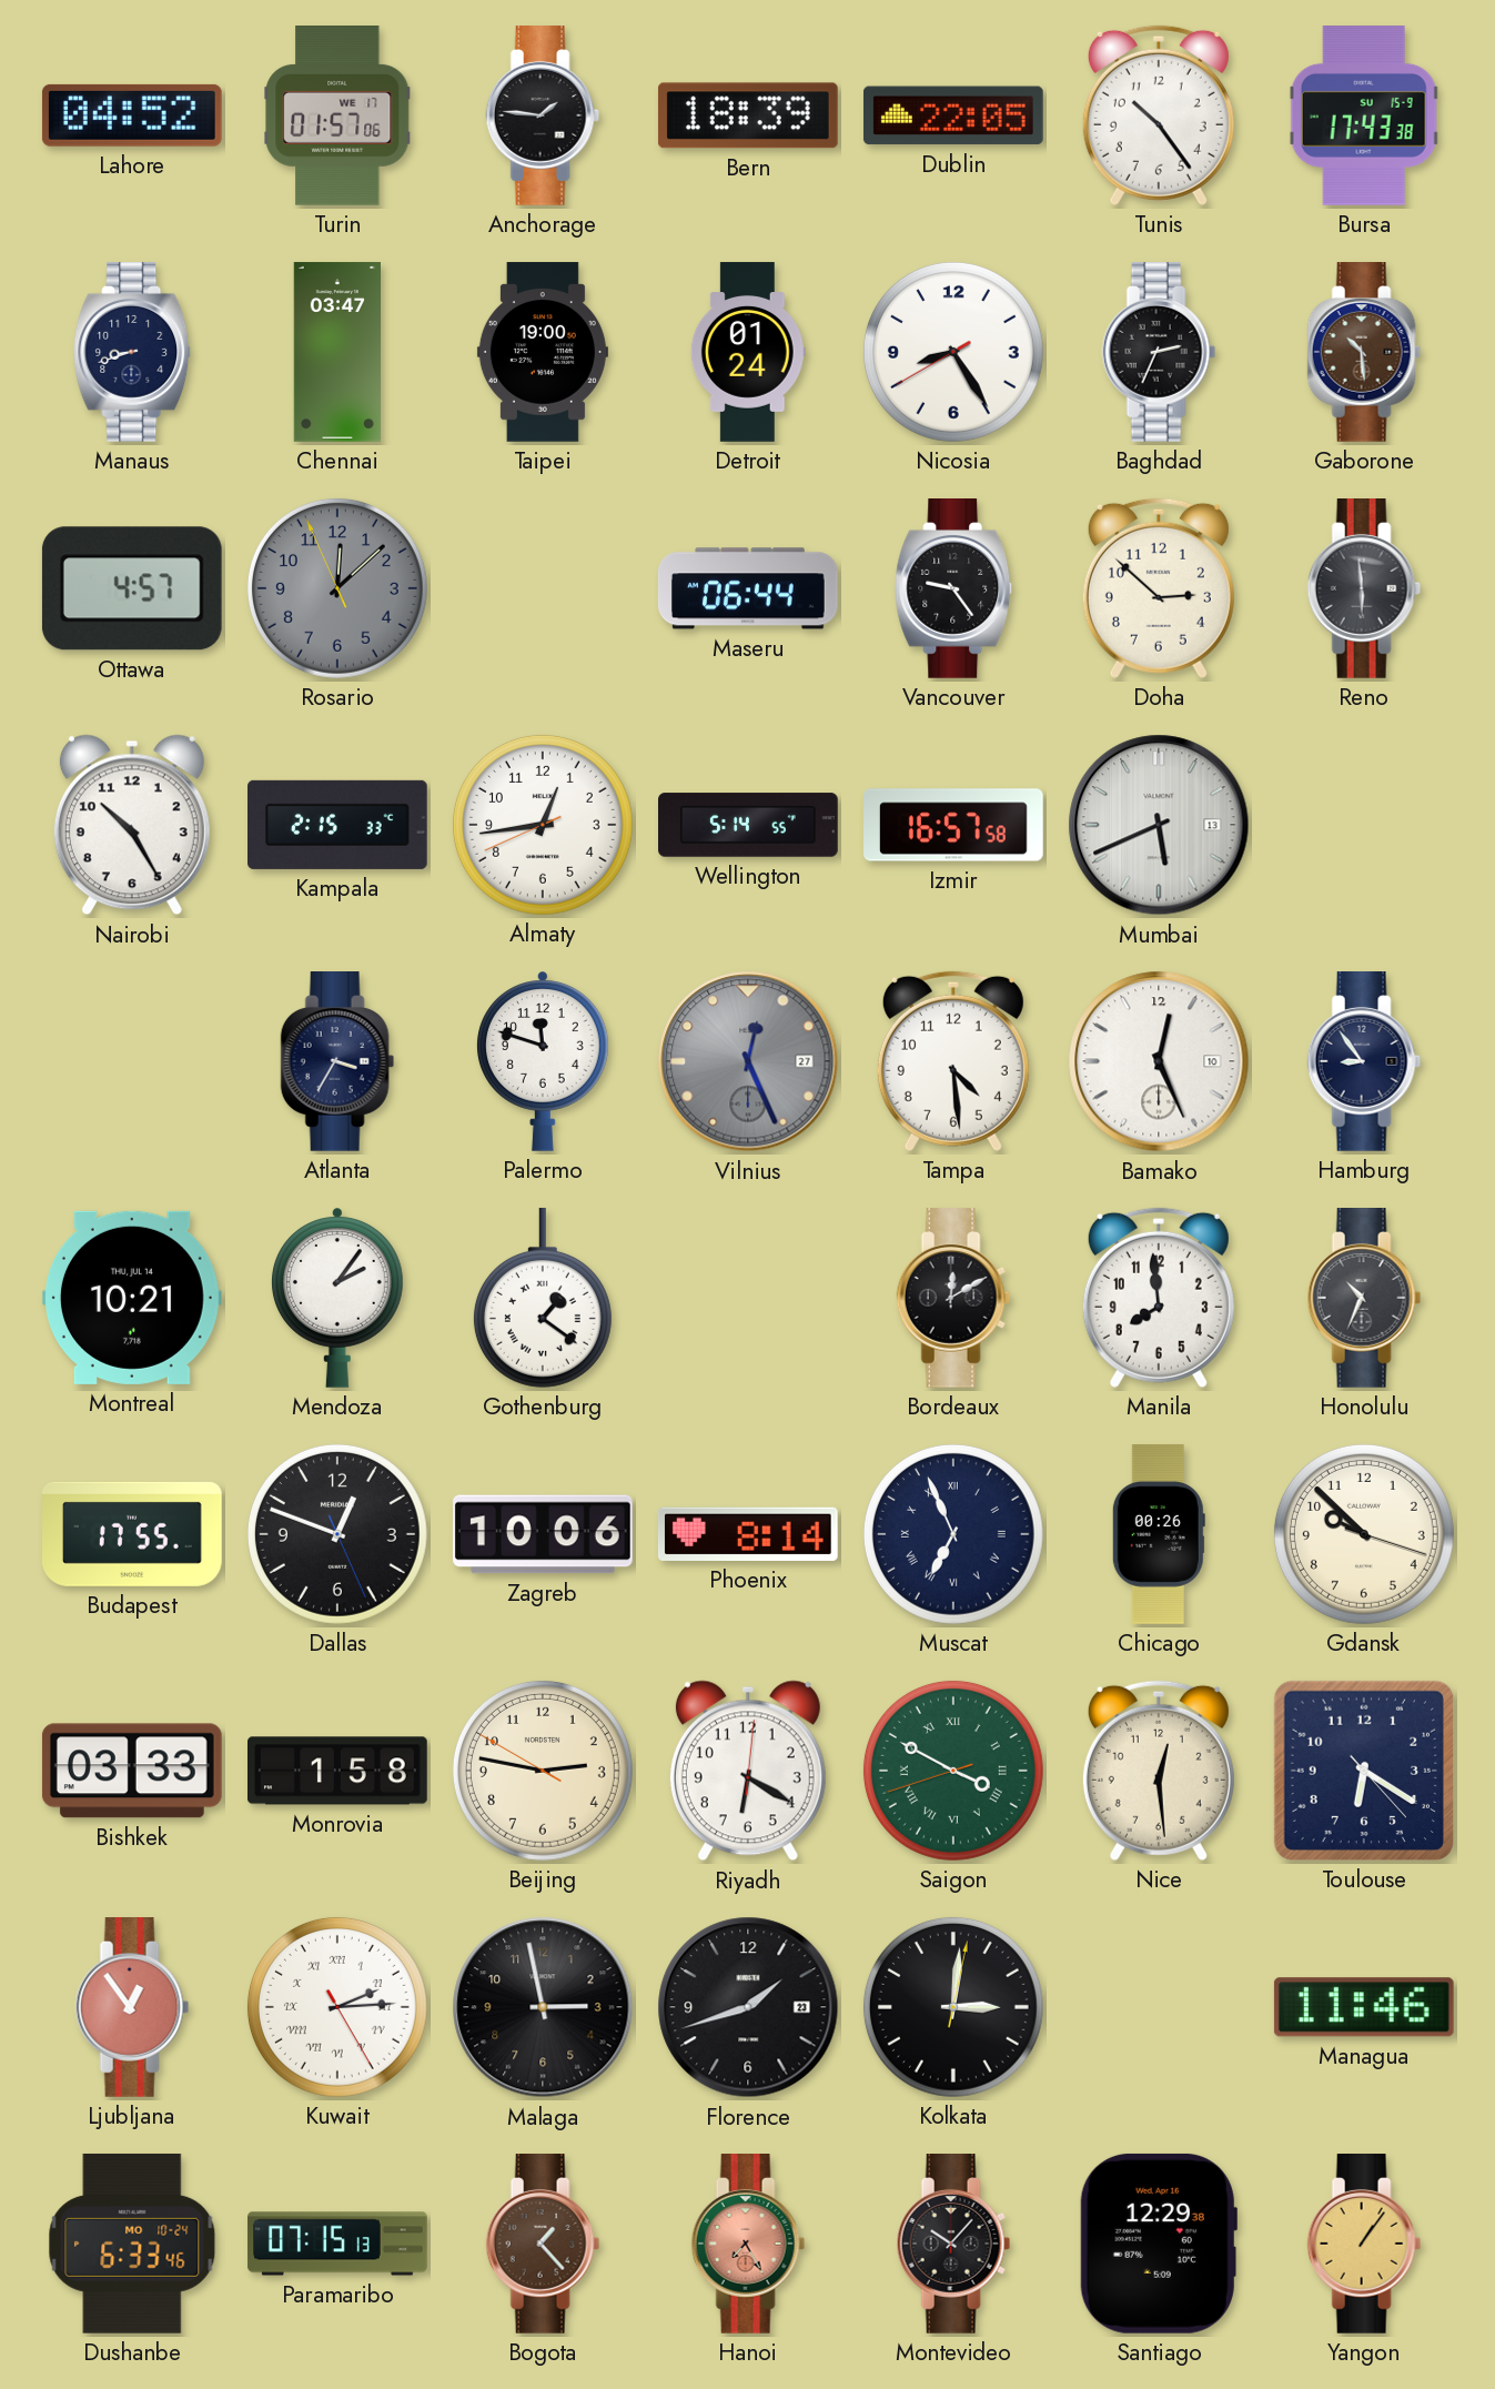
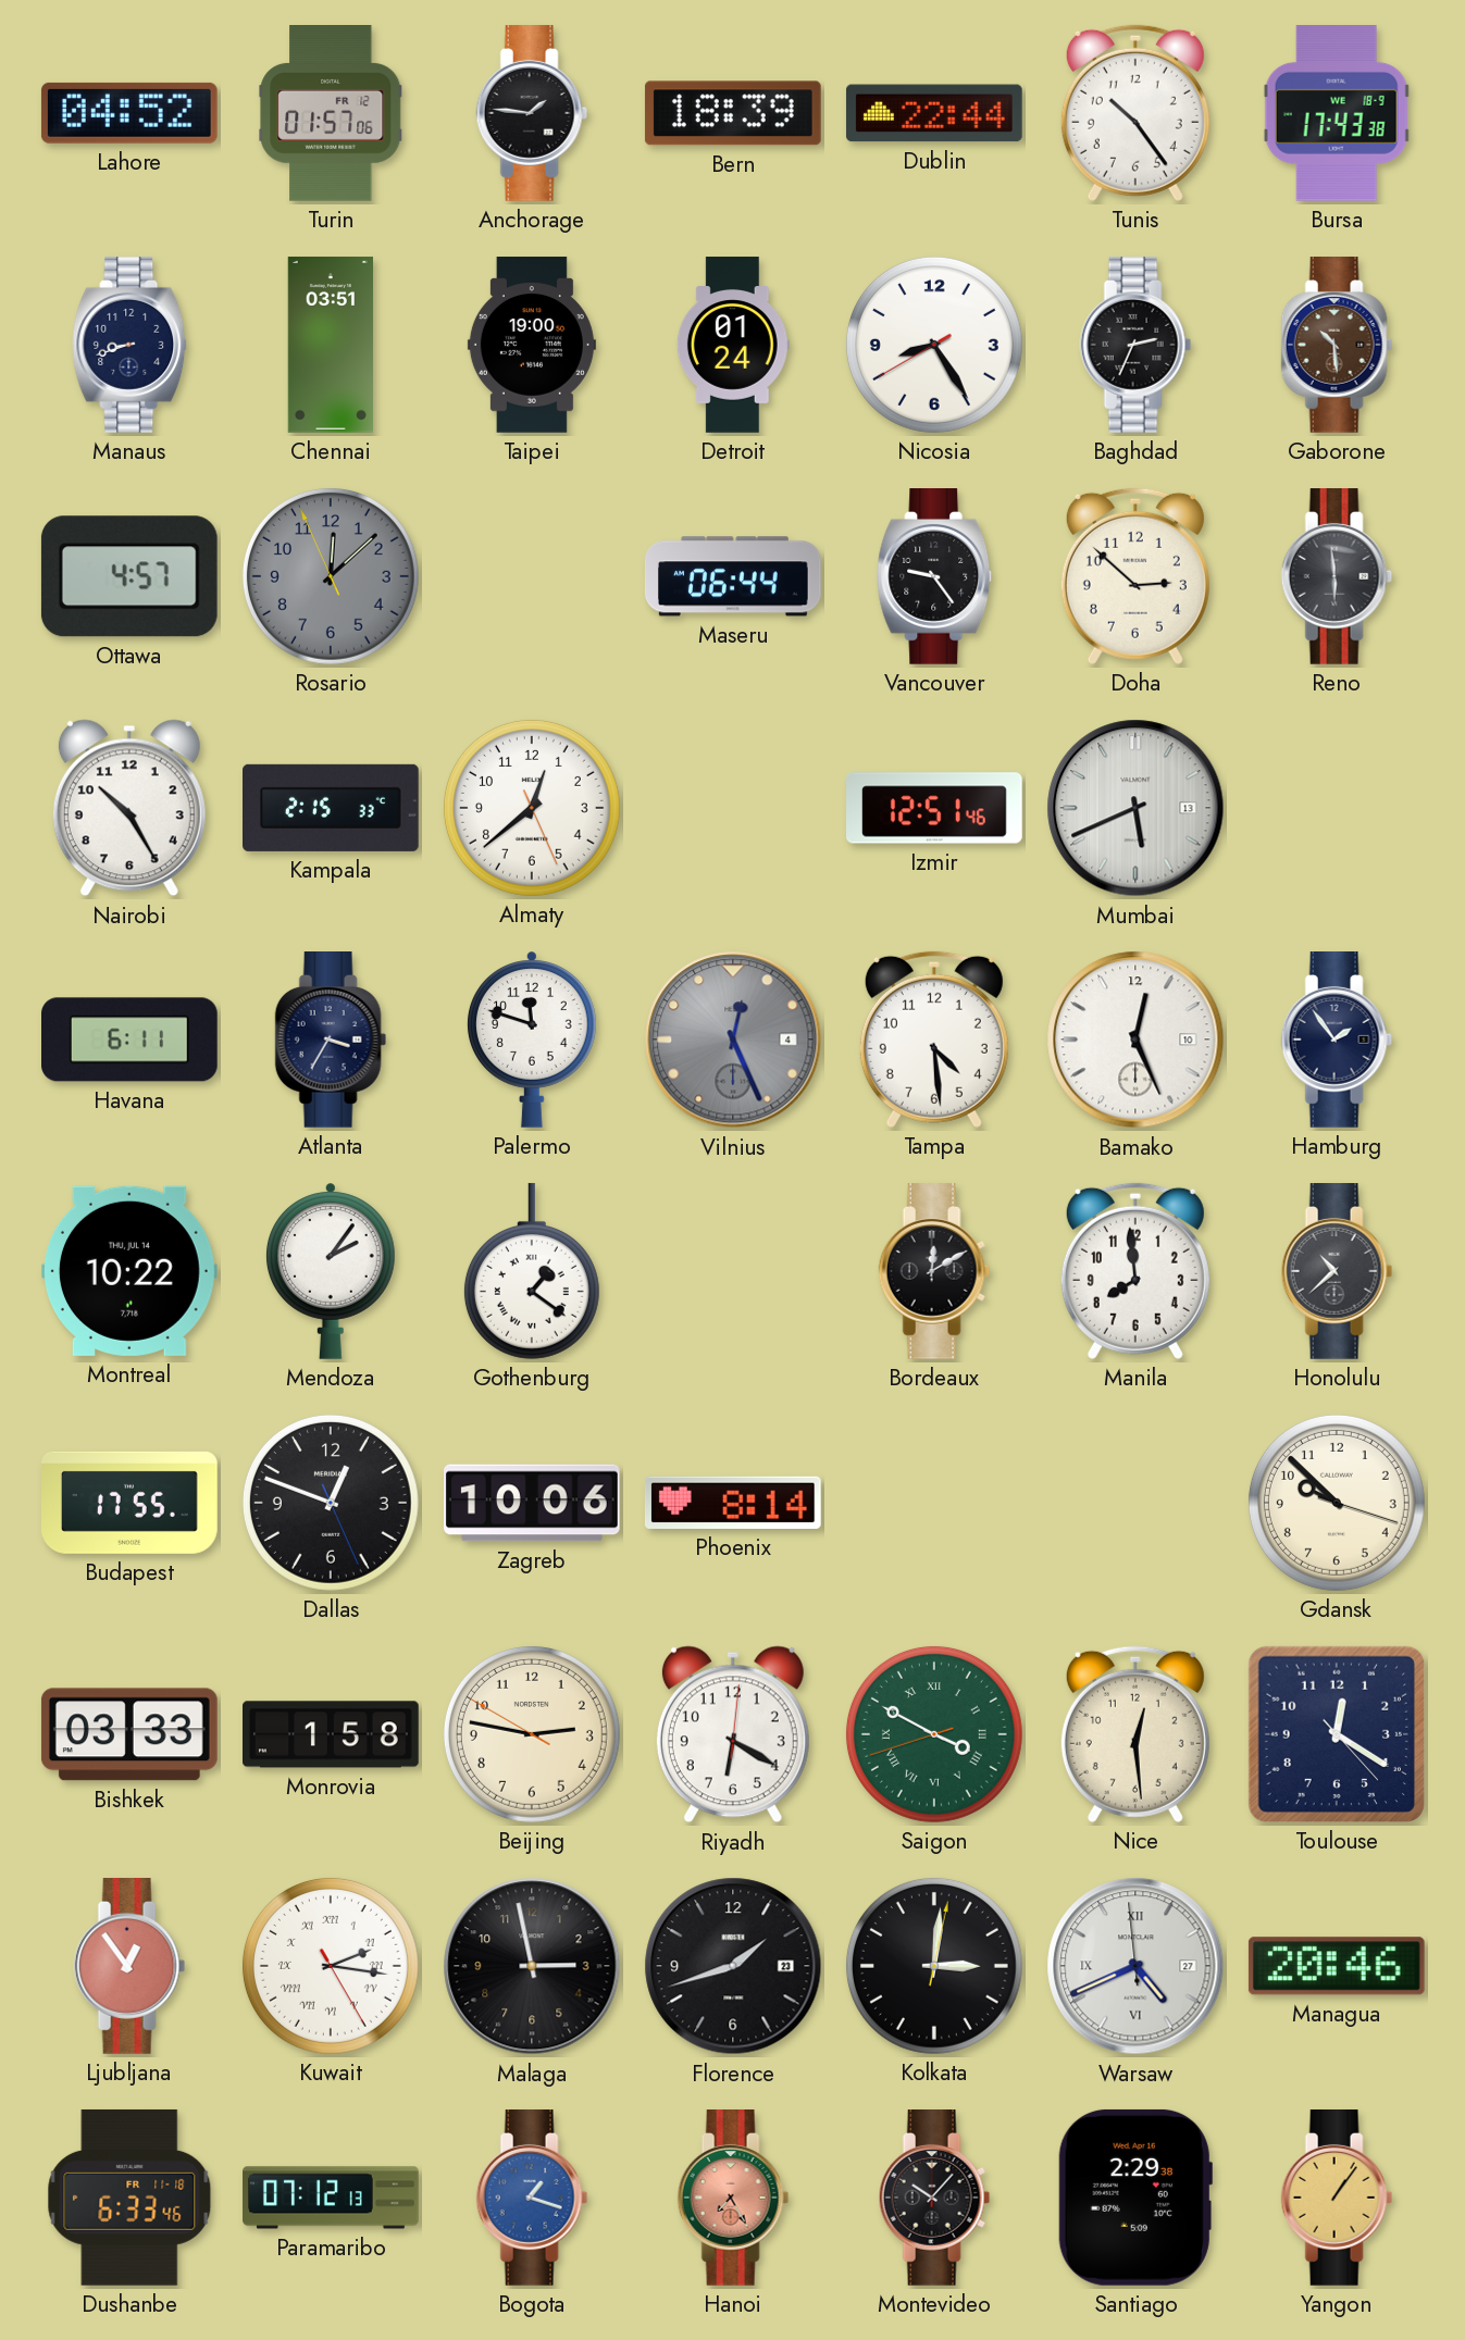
Turin date: WE 17 -> FR 12 (331, 114)
Dublin: 22:05 -> 22:44 (934, 113)
Bursa date: SU 15-9 -> WE 18-9 (1337, 114)
Chennai: 03:47 -> 03:51 (330, 345)
Almaty: 12:43 -> 12:38 (532, 808)
Wellington: 5:14 -> none (748, 825)
Izmir: 16:57 -> 12:51 (935, 808)
Havana: none -> 6:11 (131, 1040)
Vilnius date: 27 -> 4 (733, 1040)
Hamburg: 8:54 -> 1:54 (1337, 1041)
Montreal: 10:21 -> 10:22 (129, 1271)
Honolulu: 10:34 -> 10:38 (1337, 1272)
Muscat: 6:56 -> none (953, 1534)
Chicago: 00:26 -> none (1159, 1534)
Toulouse: 6:20 -> 12:20 (1337, 1734)
Kuwait: 2:14 -> 2:16 (331, 1966)
Warsaw: none -> 4:40 (1135, 1966)
Managua: 11:46 -> 20:46 (1337, 1966)
Dushanbe date: MO 10-24 -> FR 11-18 (129, 2198)
Paramaribo: 07:15 -> 07:12 (331, 2198)
Bogota: 1:23 -> 1:18 (532, 2199)
Bogota dial: brown -> blue (532, 2199)
Santiago: 12:29 -> 2:29 (1135, 2198)
